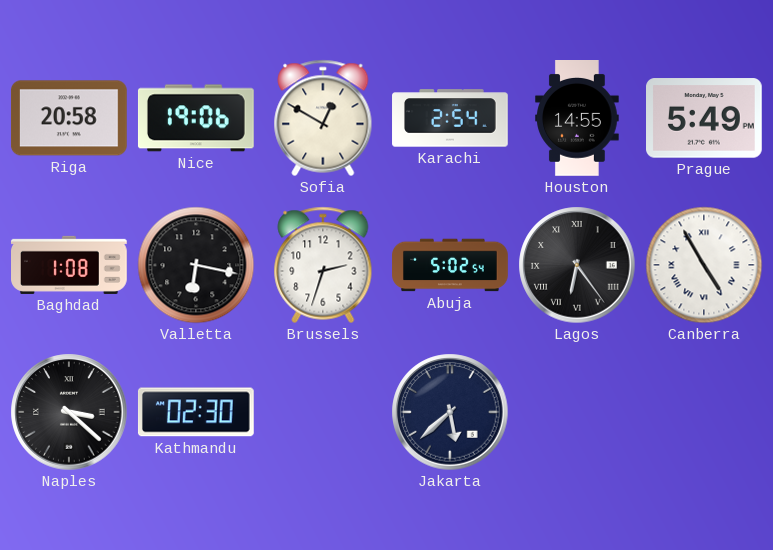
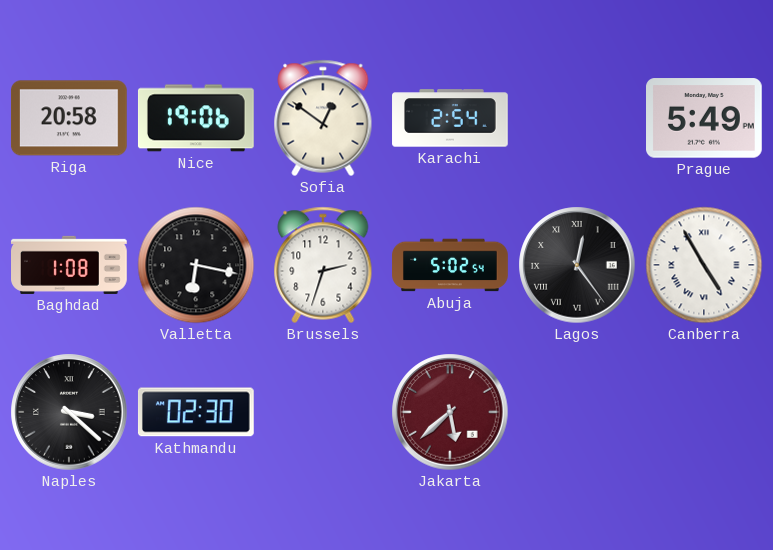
Sofia: 12:50 -> 12:51 (323, 118)
Houston: 14:55 -> none (577, 119)
Lagos: 6:24 -> 12:24 (577, 265)
Jakarta dial: navy -> burgundy (450, 412)
